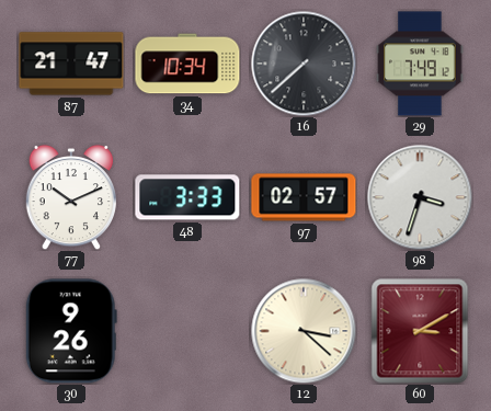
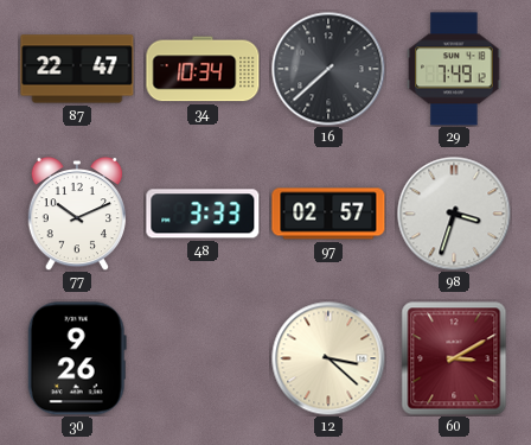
87: 21:47 -> 22:47 (77, 69)
